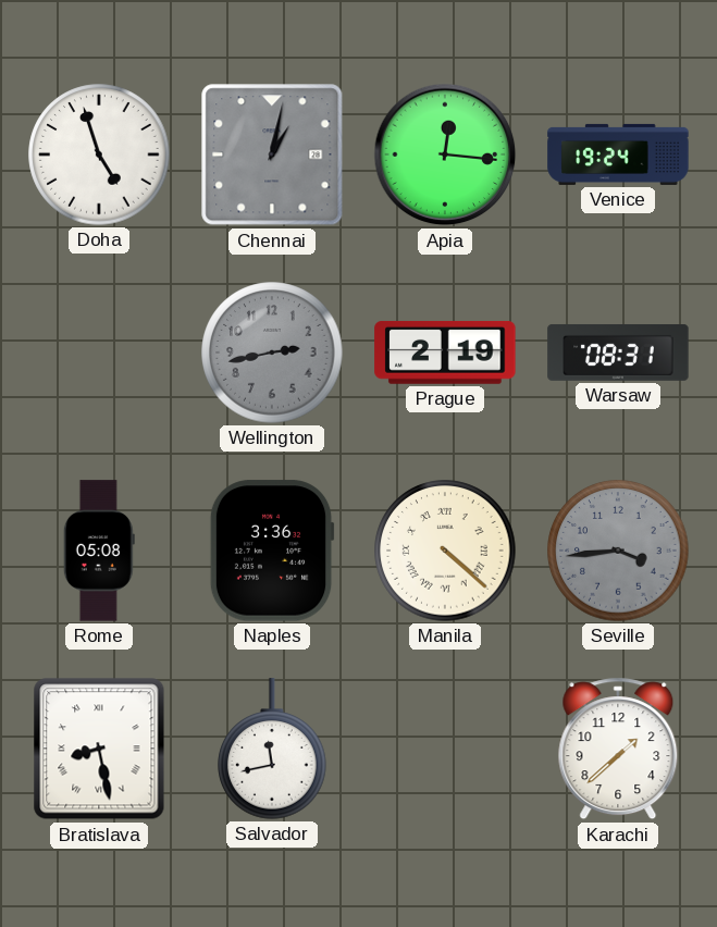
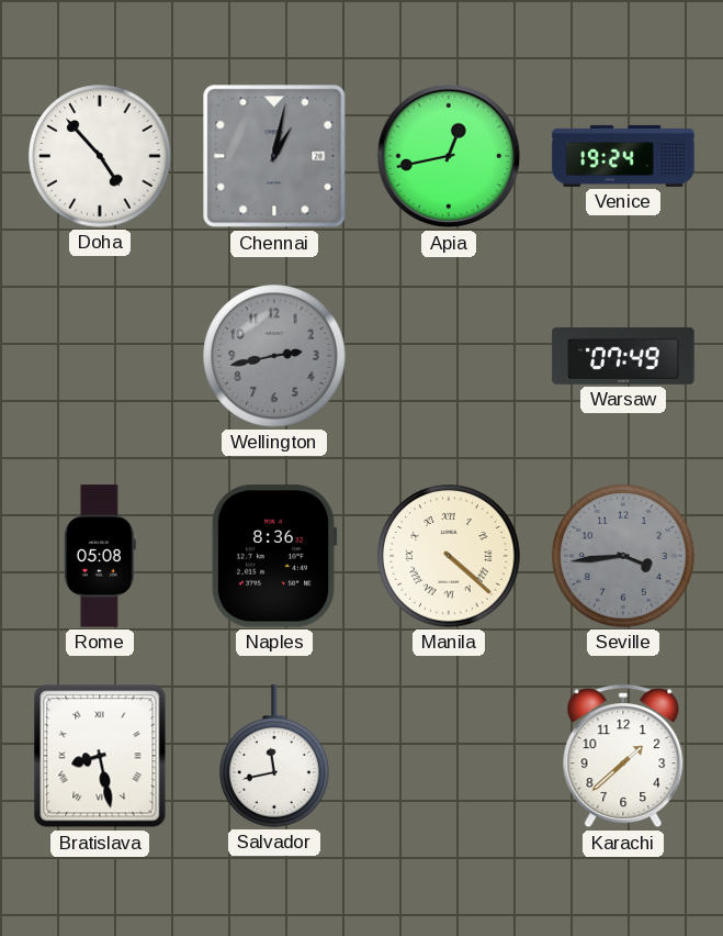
Doha: 4:57 -> 4:53 (100, 156)
Apia: 12:16 -> 12:43 (449, 156)
Prague: 2:19 -> none (445, 353)
Warsaw: 08:31 -> 07:49 (623, 356)
Naples: 3:36 -> 8:36 (274, 556)
